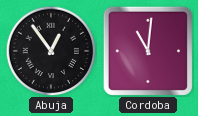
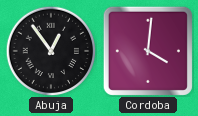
Cordoba: 11:01 -> 4:01 (148, 51)
